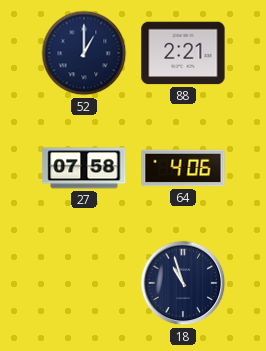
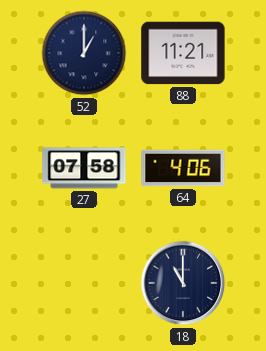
88: 2:21 -> 11:21 (183, 53)
18: 10:57 -> 11:00 (183, 283)
